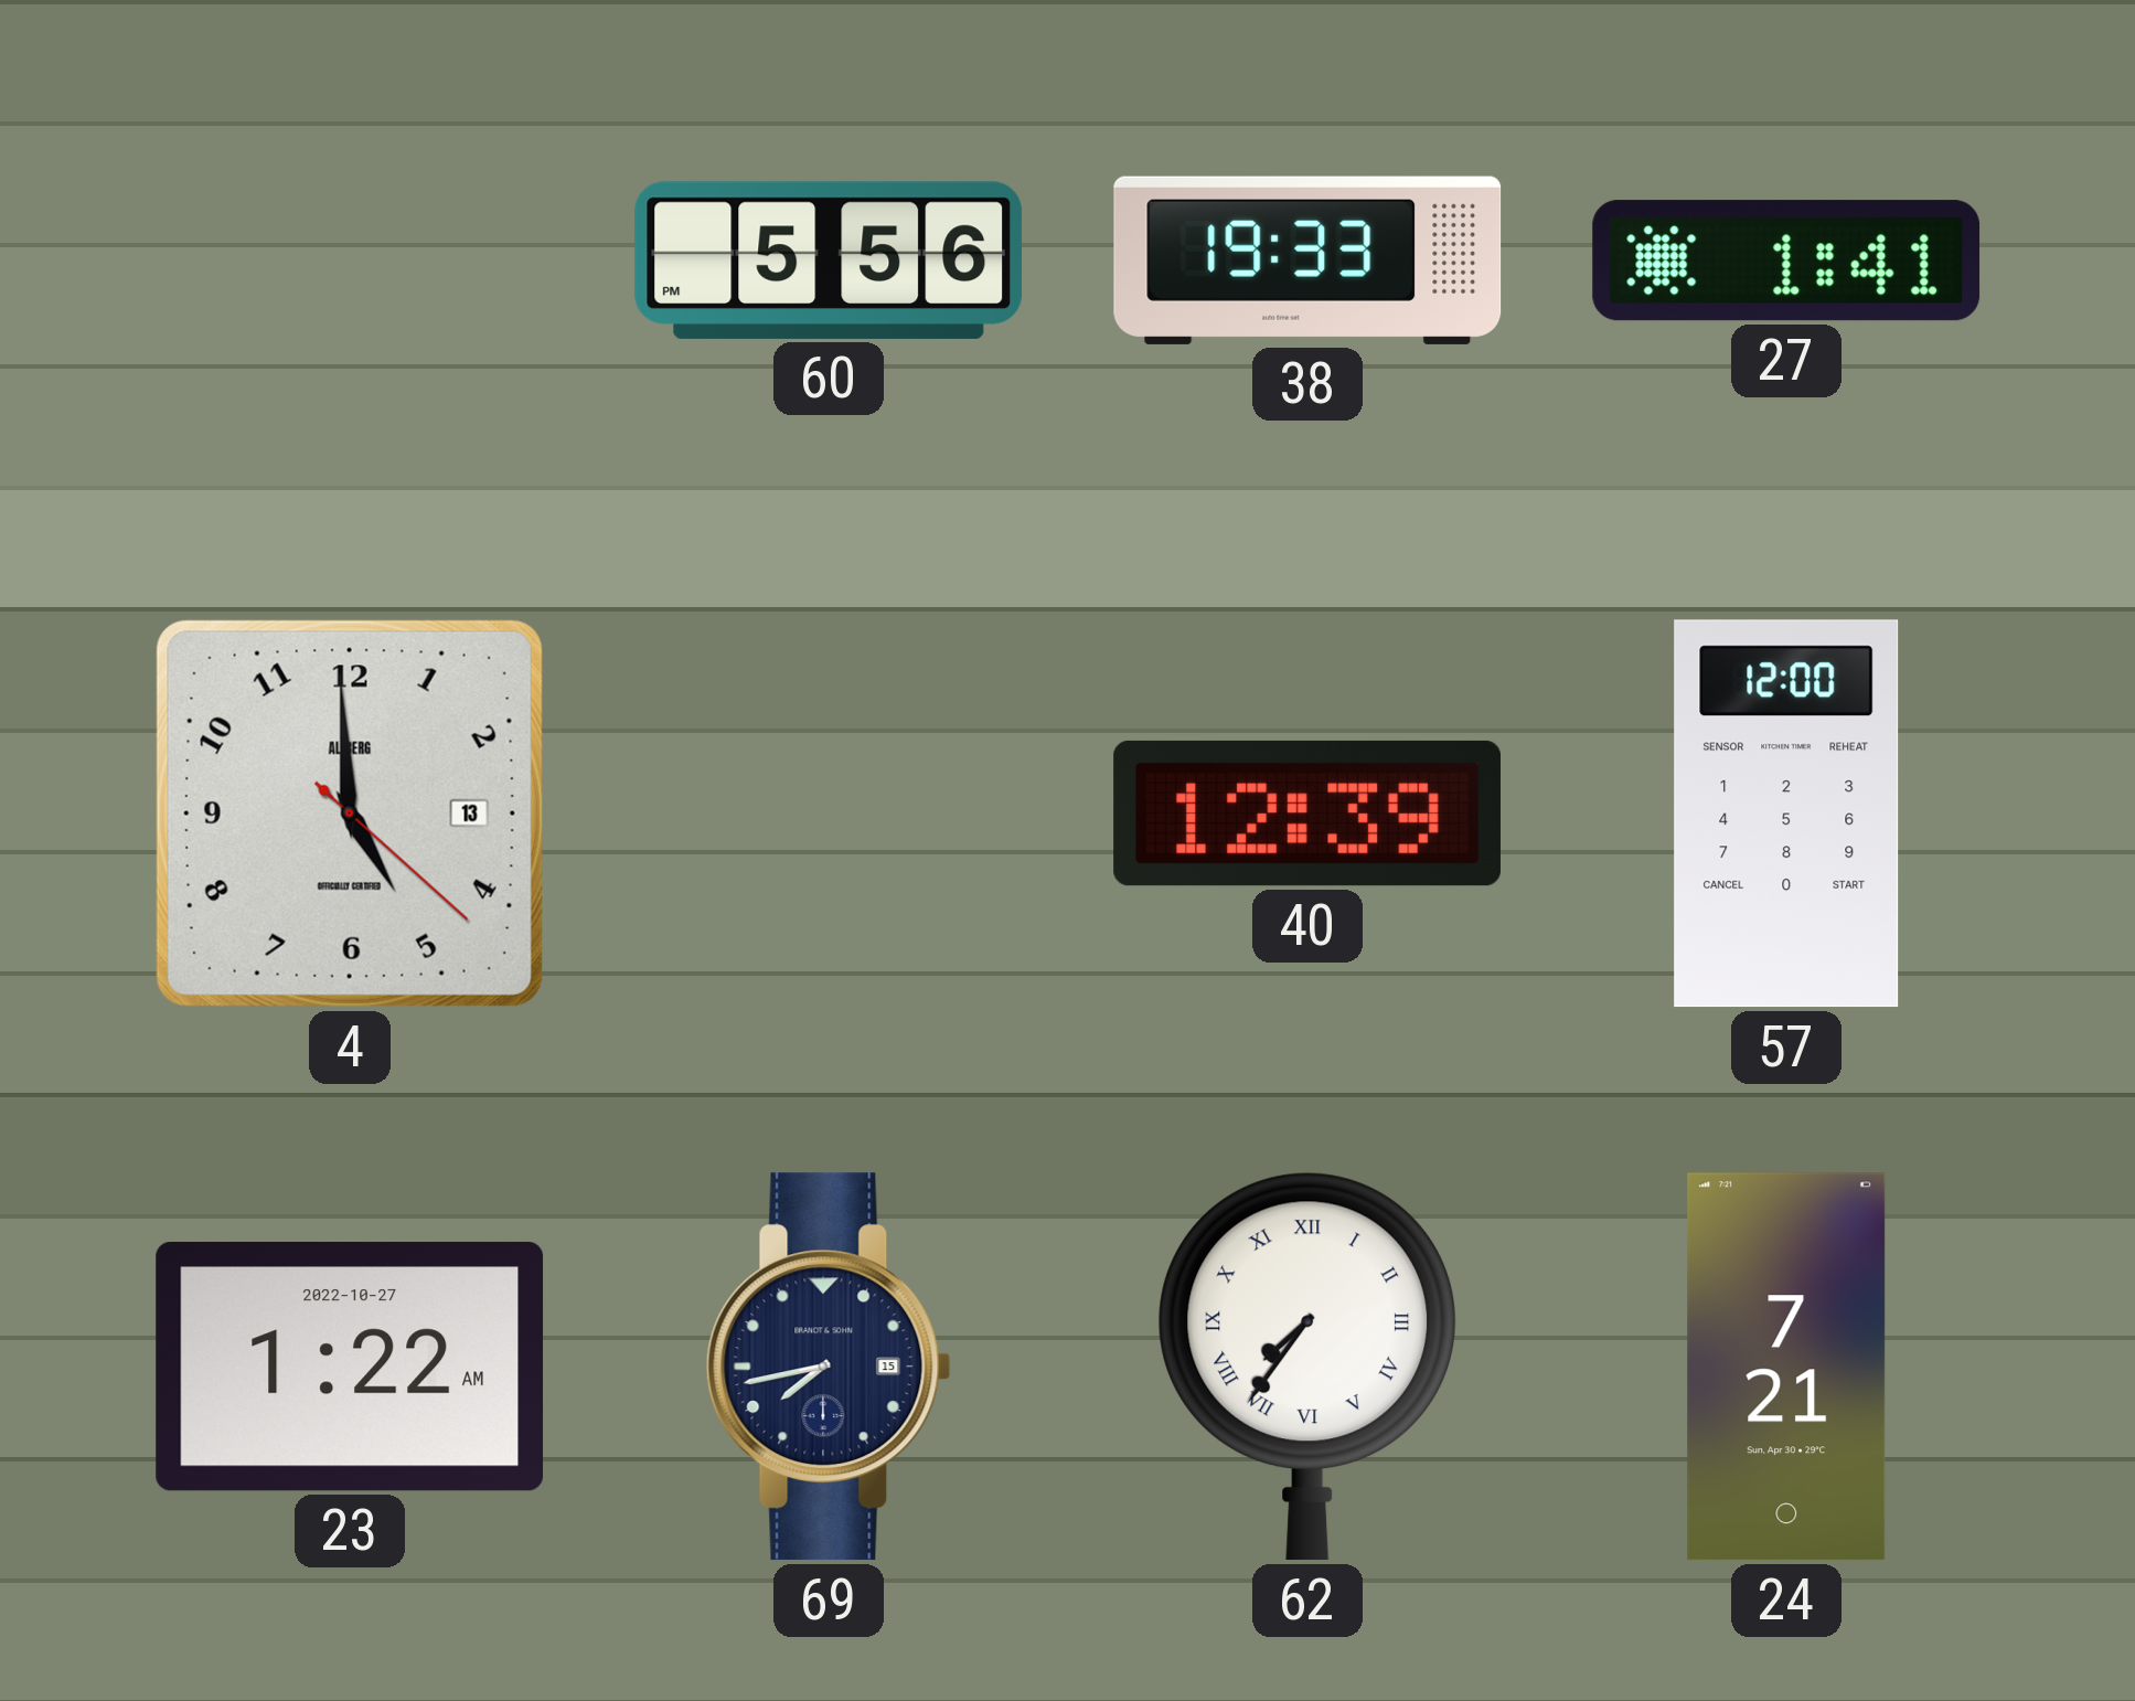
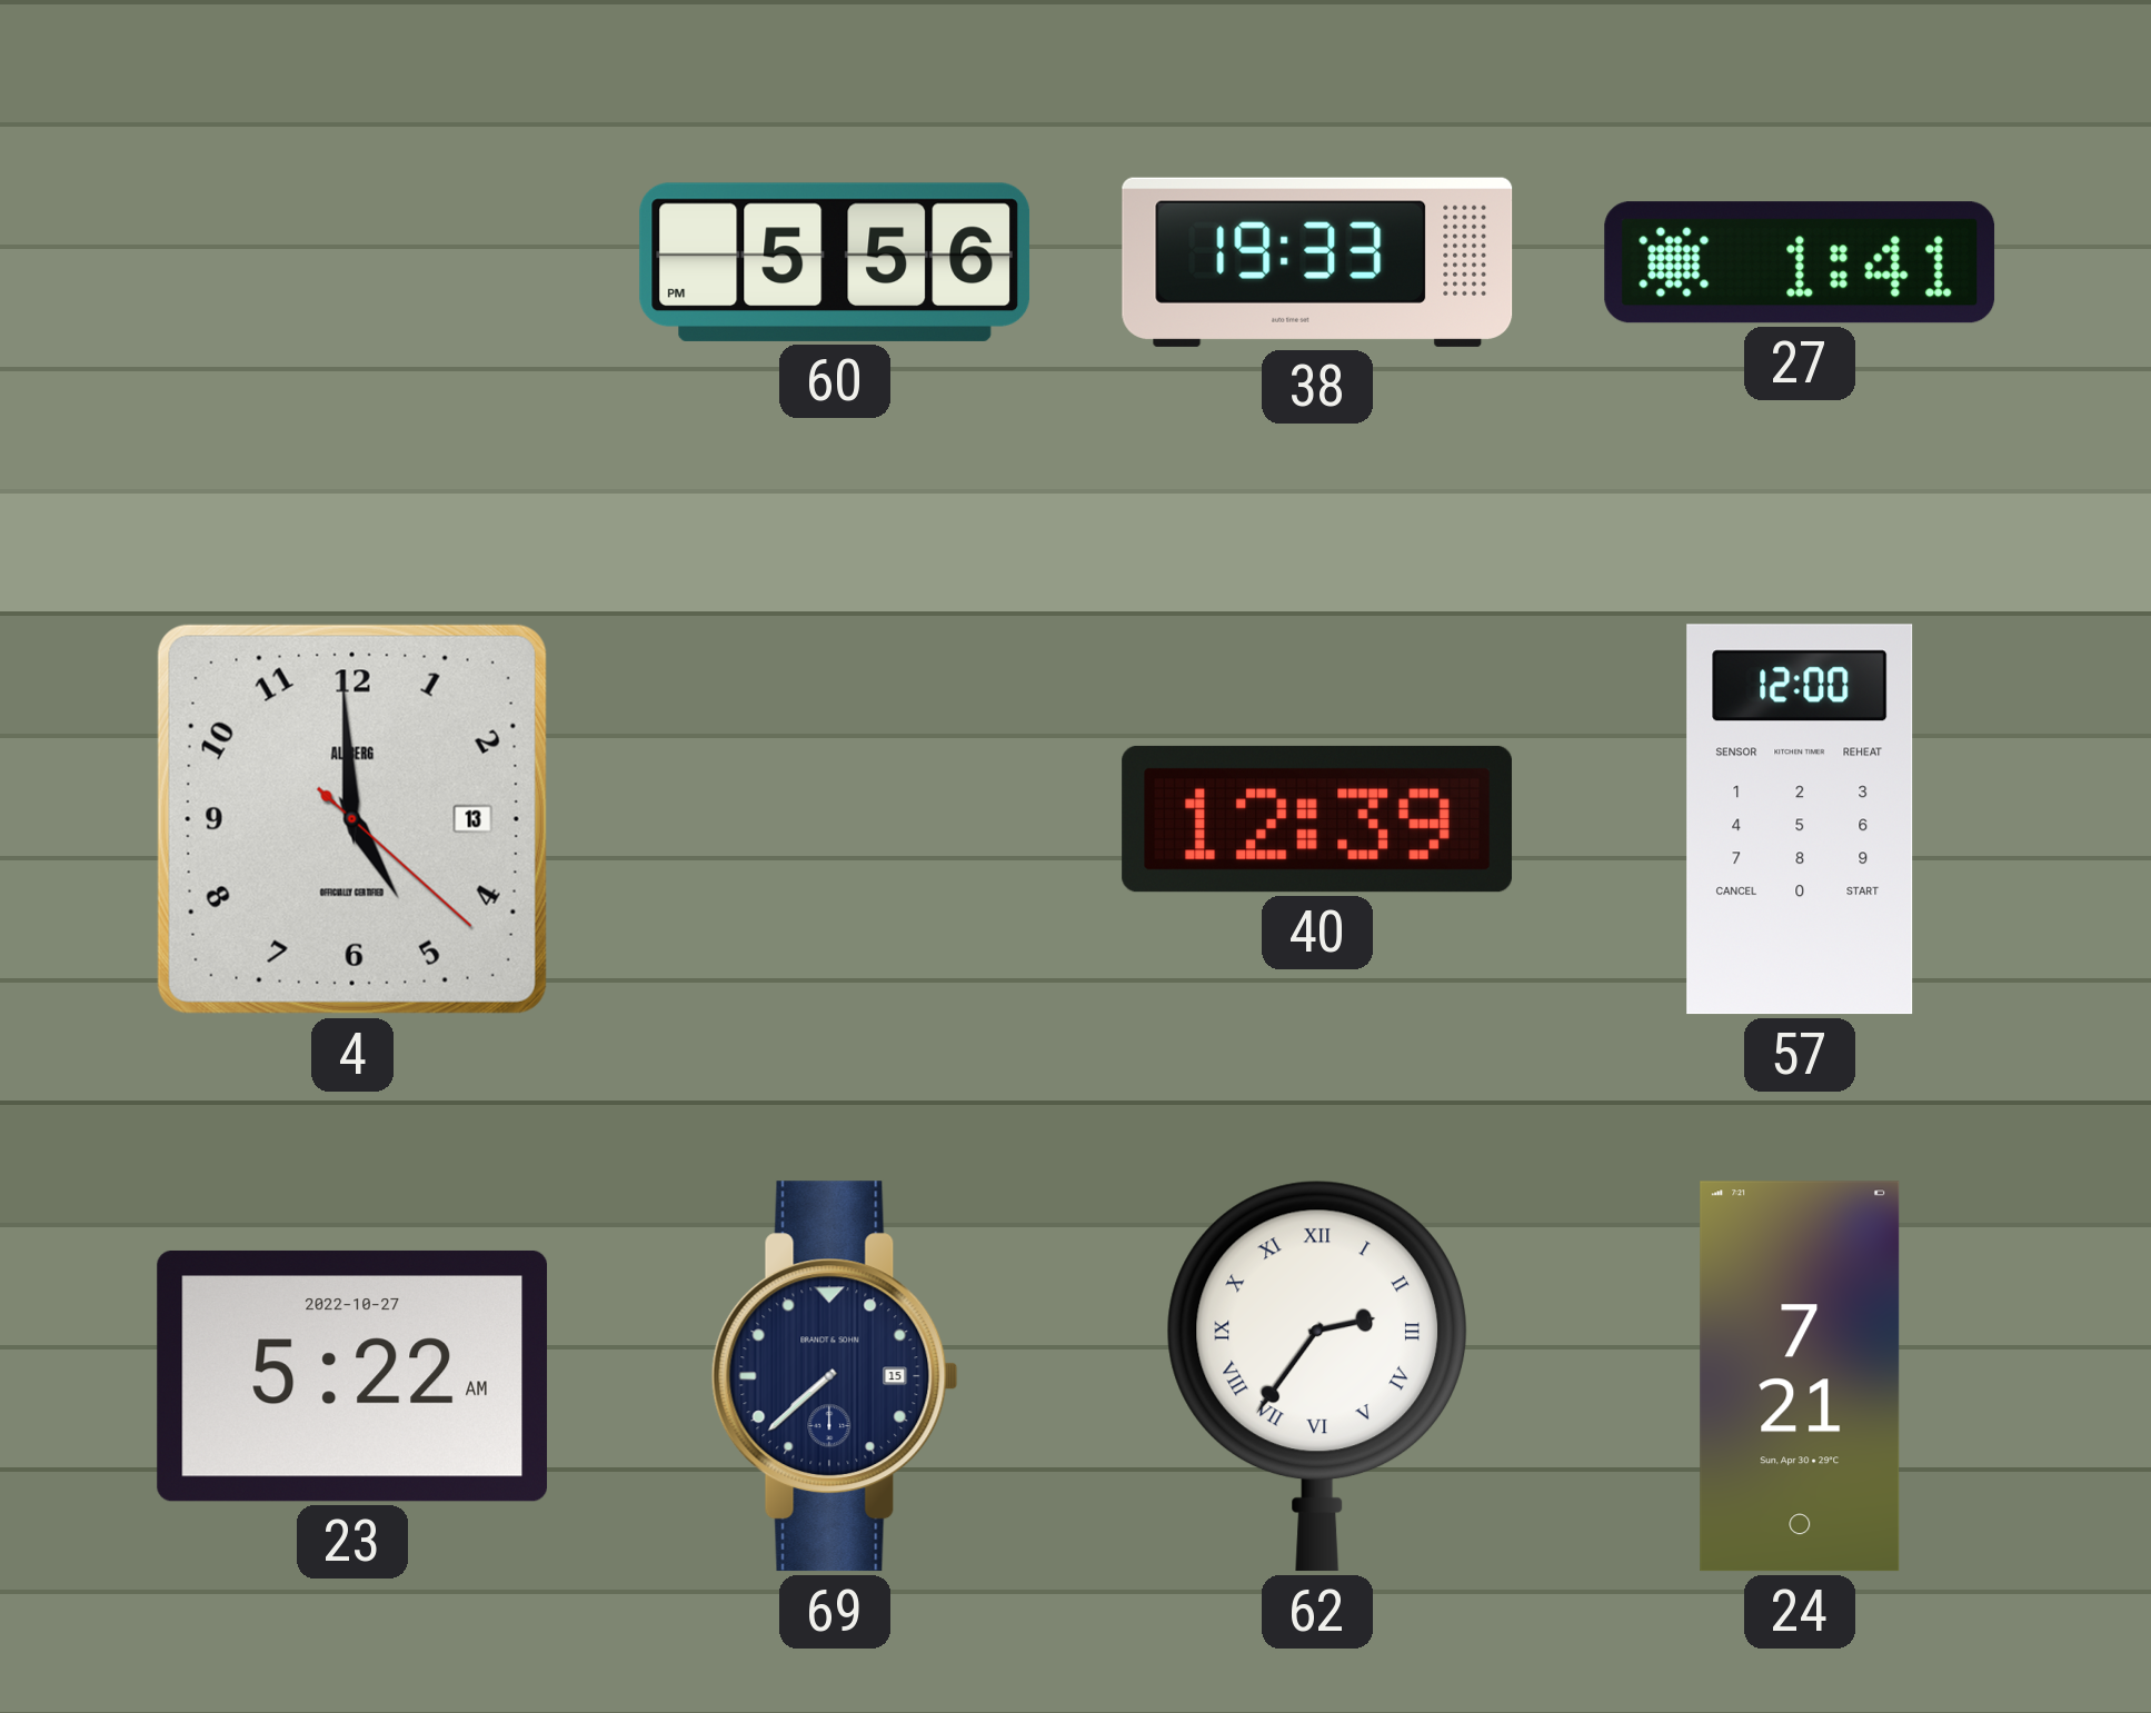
23: 1:22 -> 5:22 (352, 1376)
69: 7:43 -> 7:38 (835, 1376)
62: 7:36 -> 2:36 (1316, 1376)
